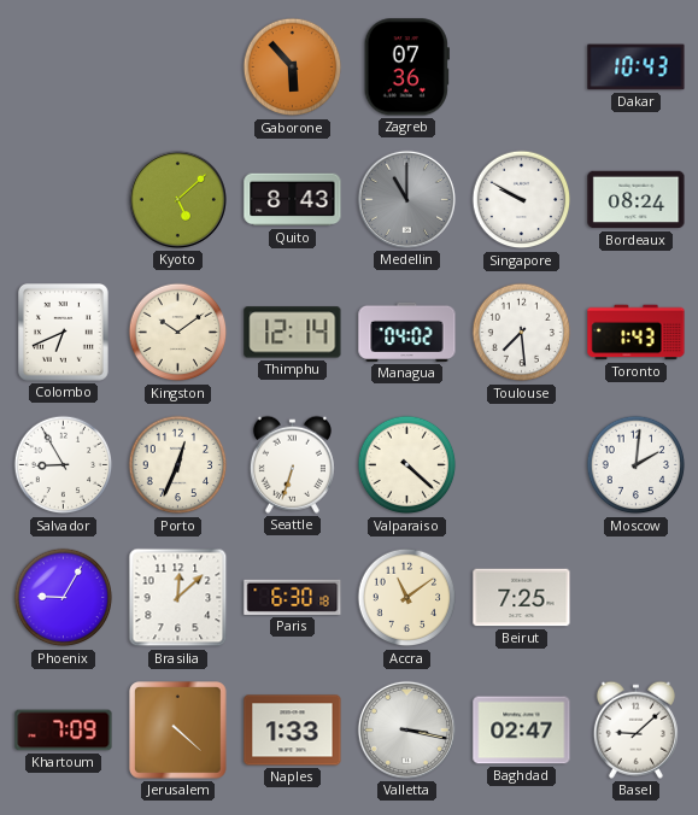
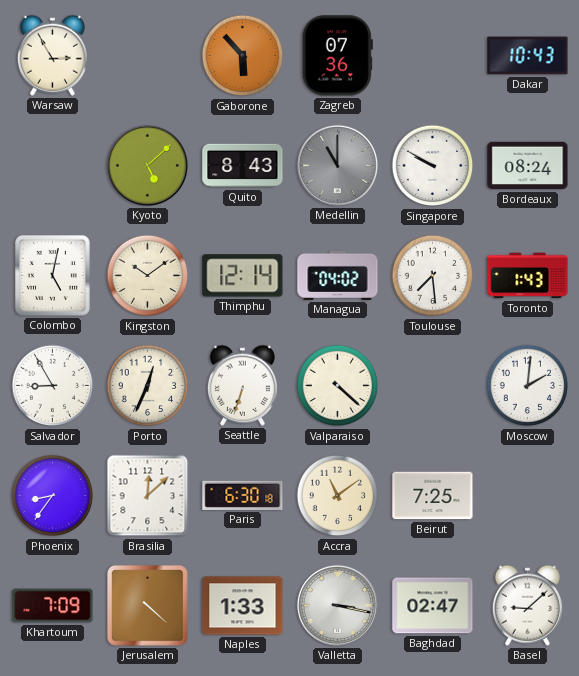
Warsaw: none -> 2:55 (52, 55)
Colombo: 6:41 -> 5:02 (52, 276)
Phoenix: 9:05 -> 8:36 (53, 496)
